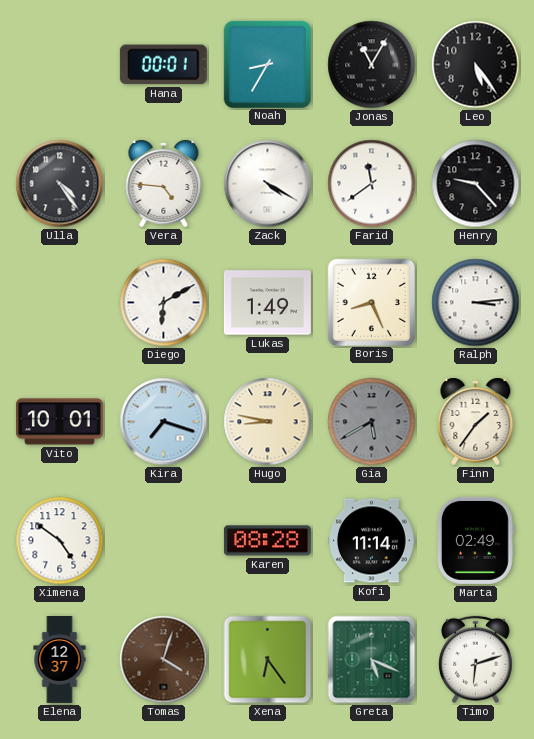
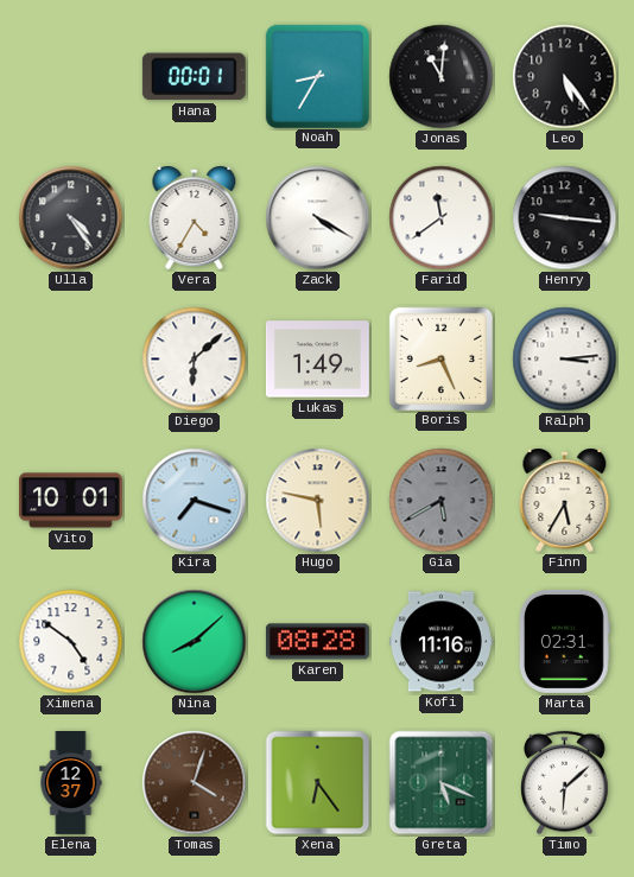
Jonas: 11:05 -> 11:01 (442, 77)
Vera: 4:46 -> 4:35 (195, 217)
Henry: 9:23 -> 9:16 (565, 218)
Diego: 6:10 -> 6:08 (195, 360)
Hugo: 8:47 -> 5:47 (318, 501)
Finn: 1:36 -> 5:35 (565, 500)
Nina: none -> 8:08 (195, 642)
Kofi: 11:14 -> 11:16 (440, 642)
Marta: 02:49 -> 02:31 (564, 641)
Timo: 6:12 -> 6:08 (565, 783)
